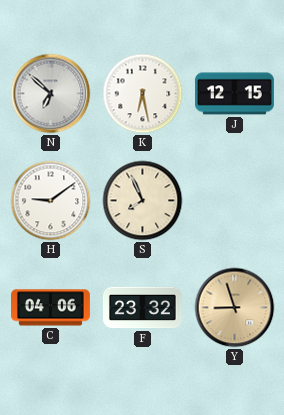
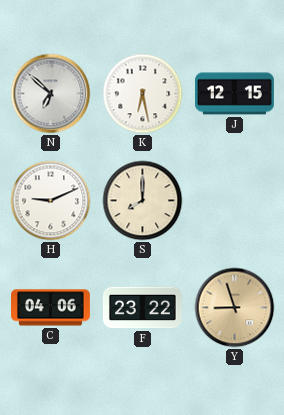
H: 9:09 -> 9:11 (51, 201)
S: 7:56 -> 8:00 (143, 201)
F: 23:32 -> 23:22 (142, 308)
